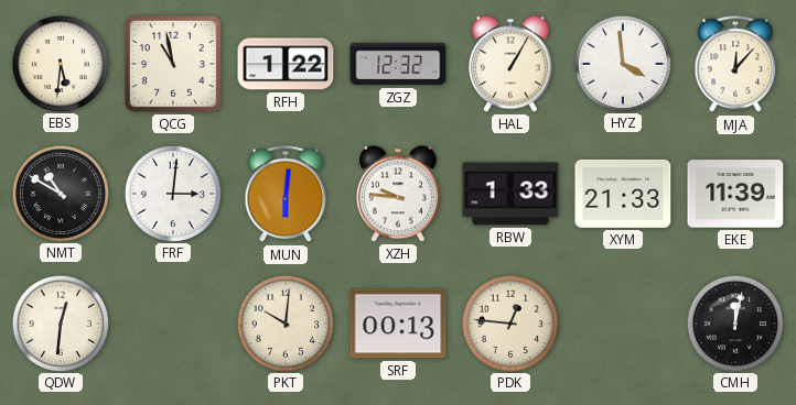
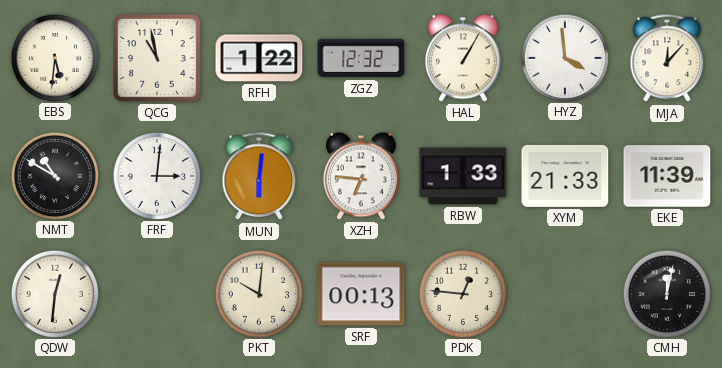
XZH: 9:46 -> 6:46 (362, 176)
